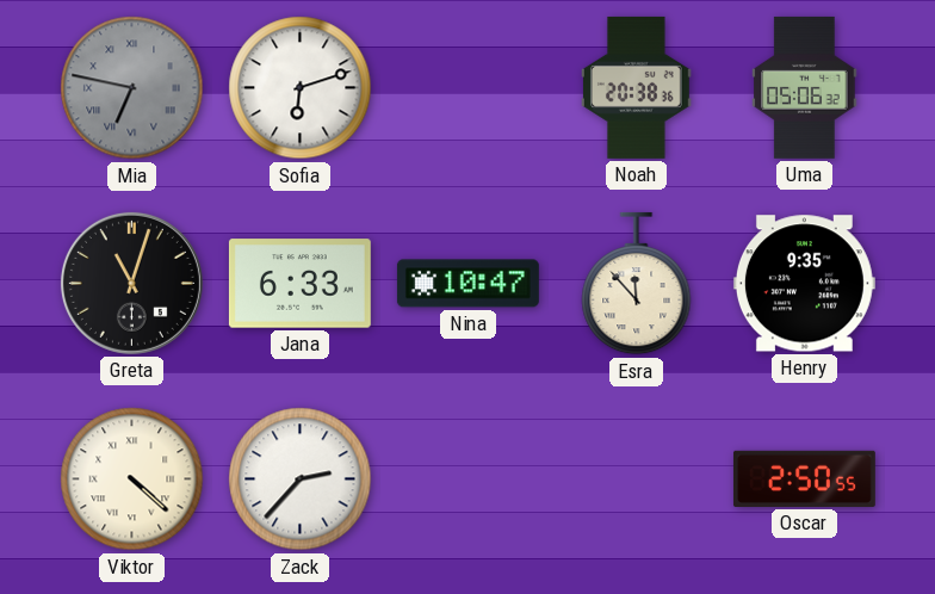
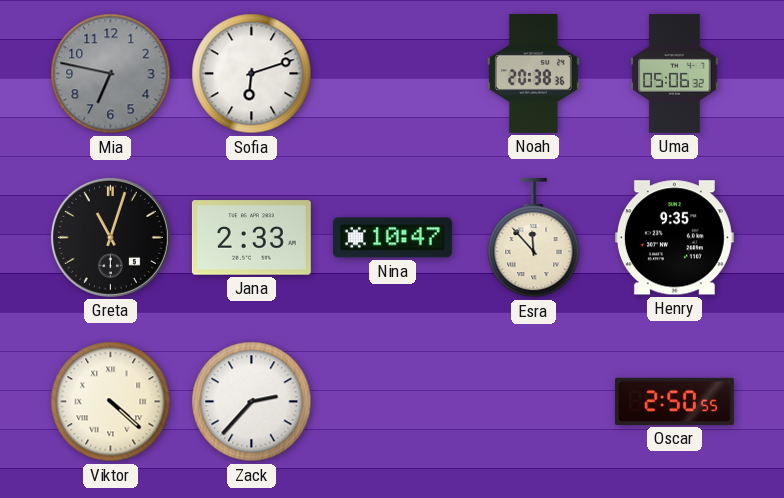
Mia numerals: Roman -> Arabic (111, 74)
Jana: 6:33 -> 2:33 (251, 238)
